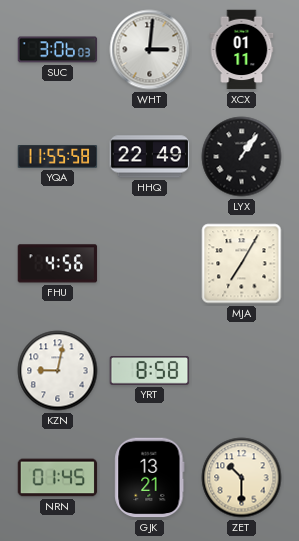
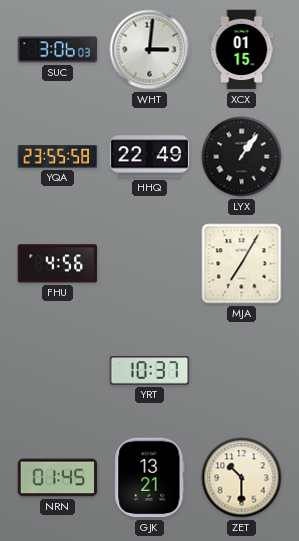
XCX: 01:11 -> 01:15 (242, 50)
YQA: 11:55 -> 23:55 (58, 157)
KZN: 9:02 -> none (58, 371)
YRT: 8:58 -> 10:37 (150, 371)
